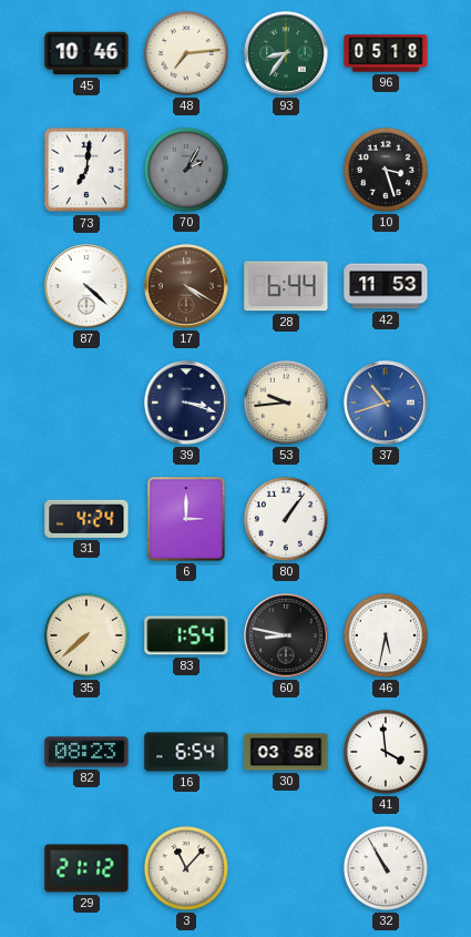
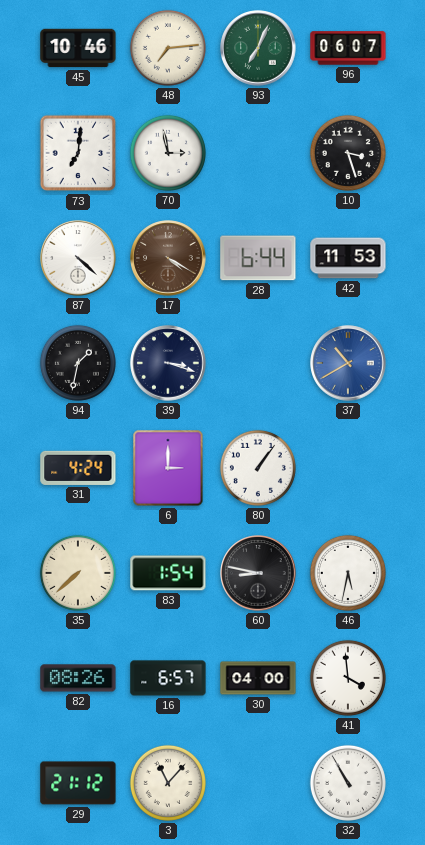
93: 8:36 -> 7:04 (258, 48)
96: 05:18 -> 06:07 (348, 48)
70: 2:05 -> 2:58 (168, 153)
70 dial: grey -> white (168, 153)
94: none -> 1:32 (78, 363)
53: 9:44 -> none (286, 403)
37: 10:42 -> 10:40 (348, 363)
82: 08:23 -> 08:26 (78, 678)
16: 6:54 -> 6:57 (168, 678)
30: 03:58 -> 04:00 (258, 678)
